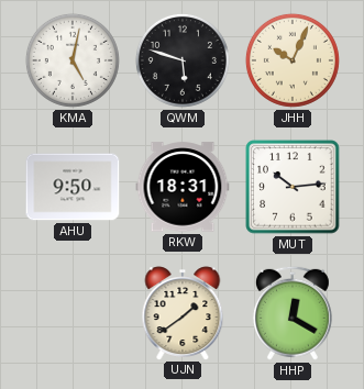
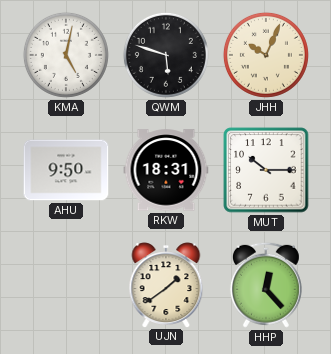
MUT: 10:14 -> 10:15 (266, 170)
HHP: 12:20 -> 12:23 (266, 285)
